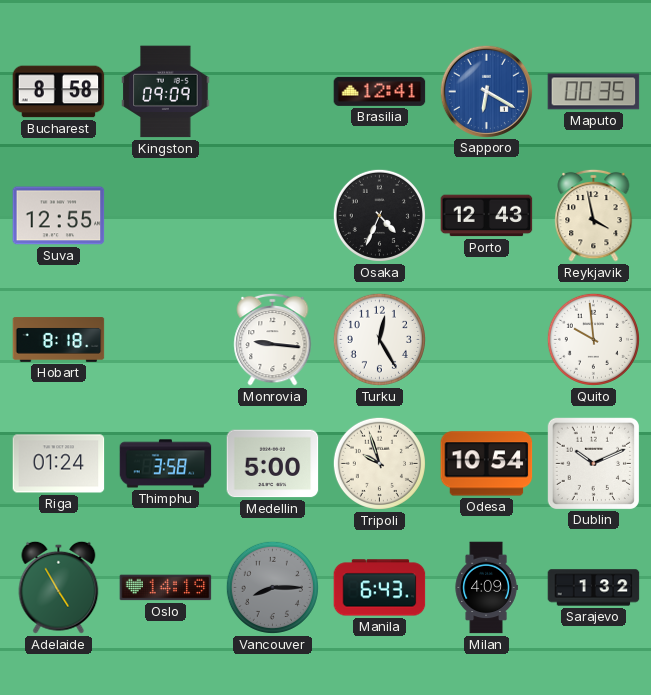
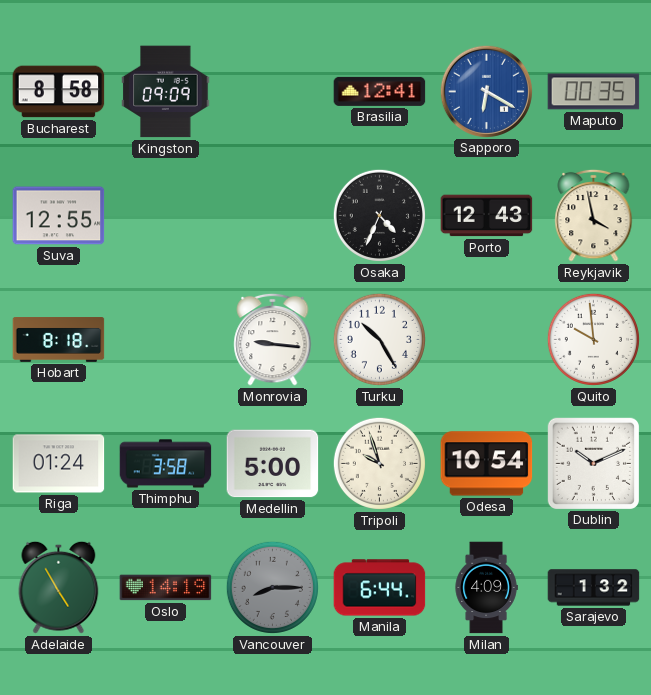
Turku: 12:25 -> 10:25 (379, 339)
Manila: 6:43 -> 6:44 (380, 588)
